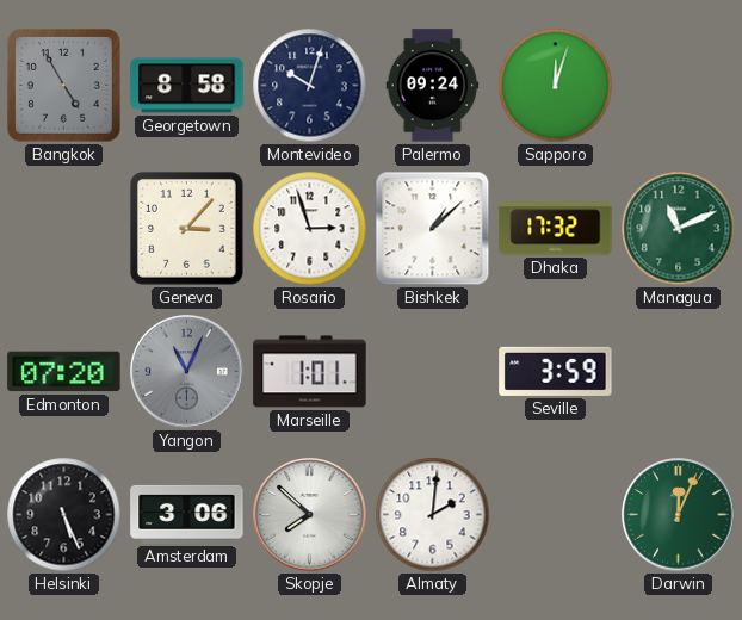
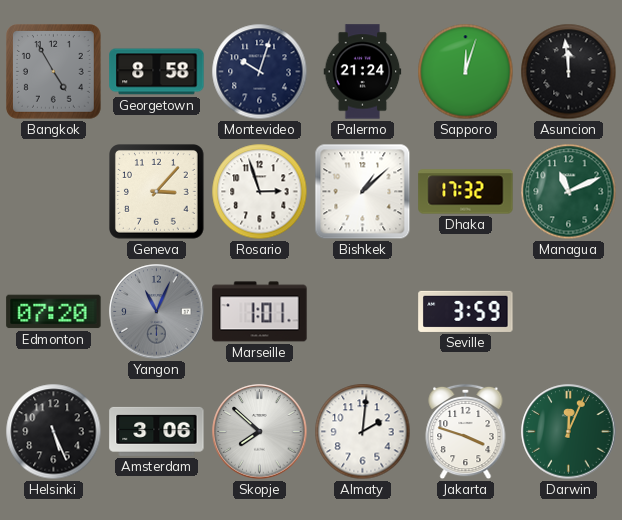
Palermo: 09:24 -> 21:24 (363, 72)
Asuncion: none -> 11:59 (569, 72)
Jakarta: none -> 3:48 (466, 432)
